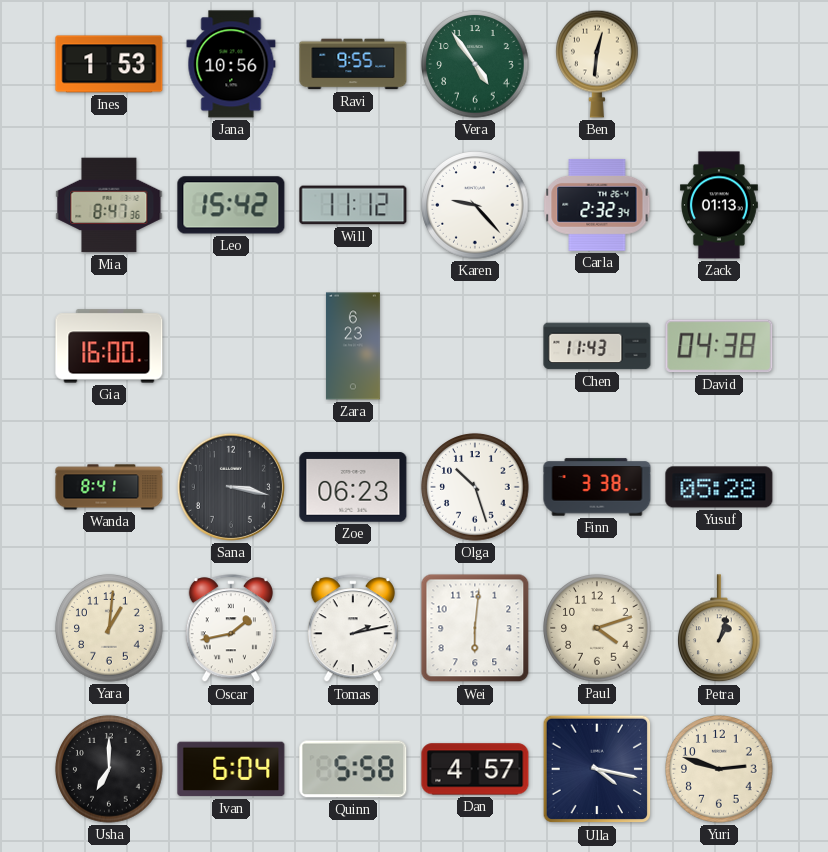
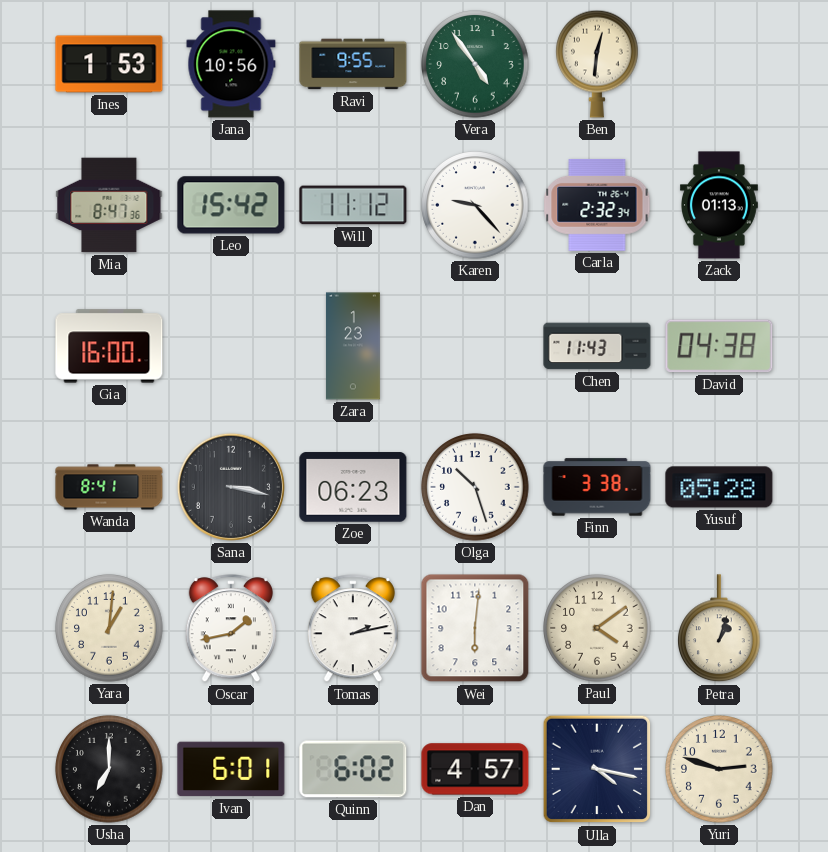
Zara: 6:23 -> 1:23 (353, 346)
Paul: 4:12 -> 4:09 (597, 628)
Ivan: 6:04 -> 6:01 (231, 769)
Quinn: 5:58 -> 6:02 (353, 769)
